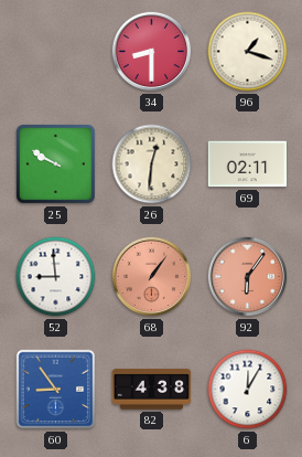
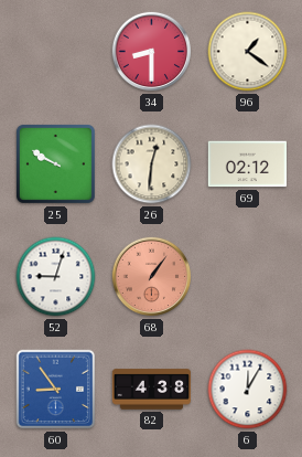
96: 1:18 -> 1:21 (248, 52)
69: 02:11 -> 02:12 (247, 164)
52: 8:59 -> 9:03 (56, 277)
92: 6:06 -> none (248, 277)
